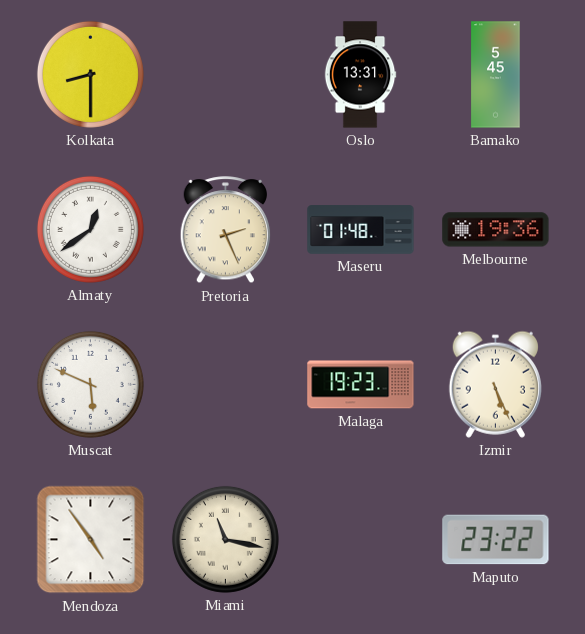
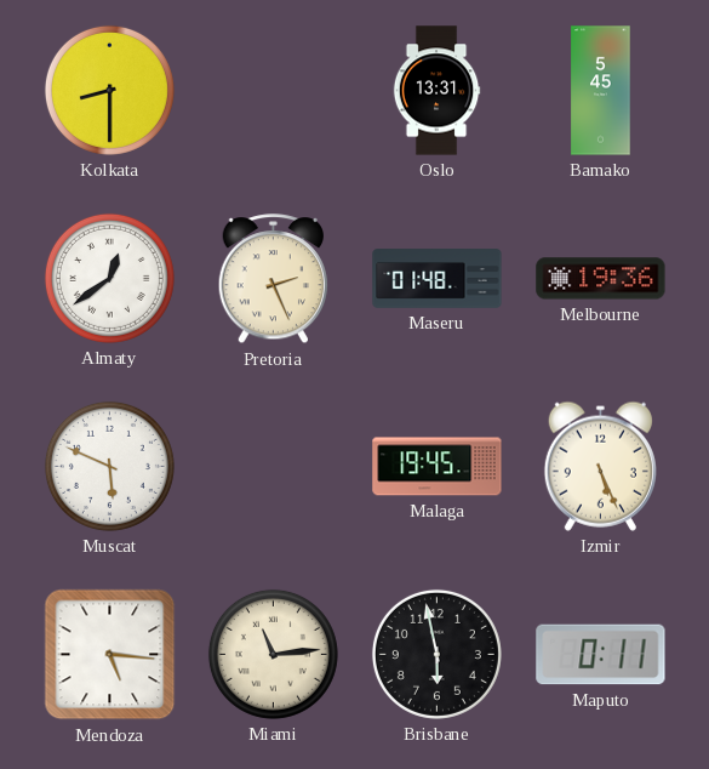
Malaga: 19:23 -> 19:45 (438, 467)
Mendoza: 4:54 -> 5:16 (110, 655)
Miami: 11:17 -> 11:14 (273, 654)
Brisbane: none -> 5:58 (436, 654)
Maputo: 23:22 -> 0:11 (601, 655)
